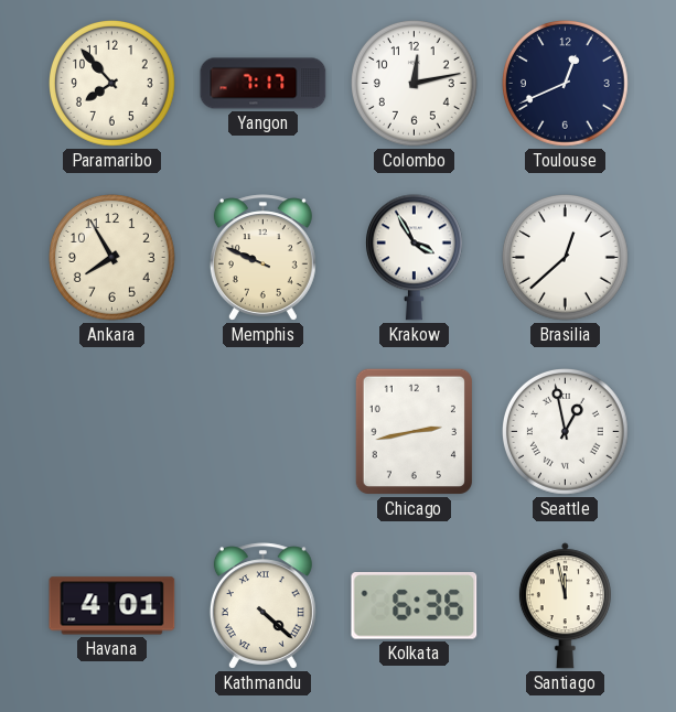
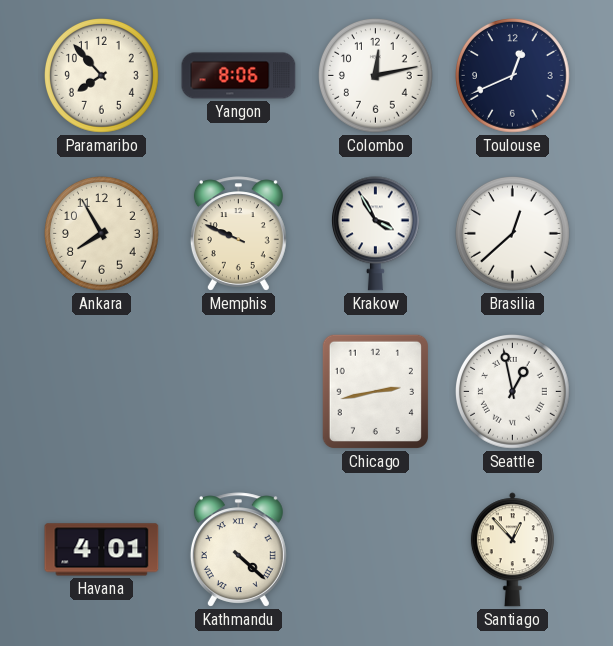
Yangon: 7:17 -> 8:06 (239, 76)
Kolkata: 6:36 -> none (415, 606)
Santiago: 11:58 -> 12:53 (512, 550)
